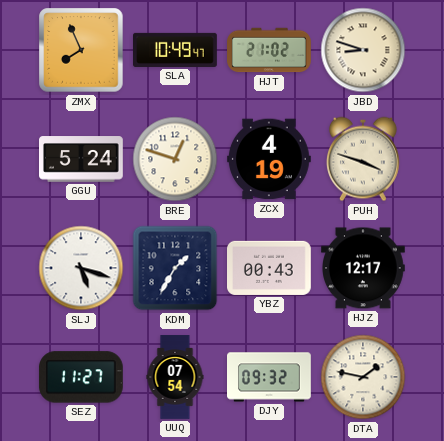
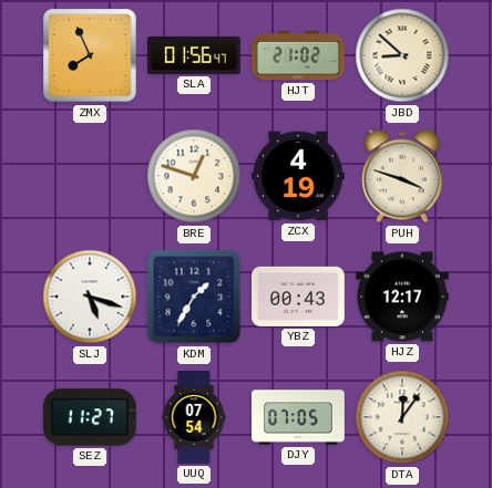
SLA: 10:49 -> 01:56 (194, 55)
JBD: 8:48 -> 8:52 (402, 55)
GGU: 5:24 -> none (82, 159)
DJY: 09:32 -> 07:05 (299, 417)
DTA: 1:47 -> 12:06 (402, 417)
